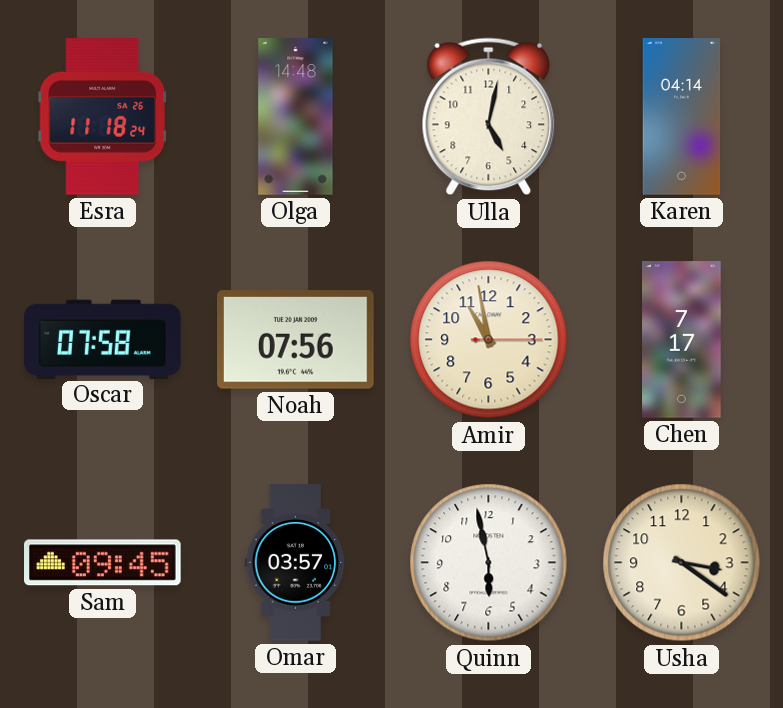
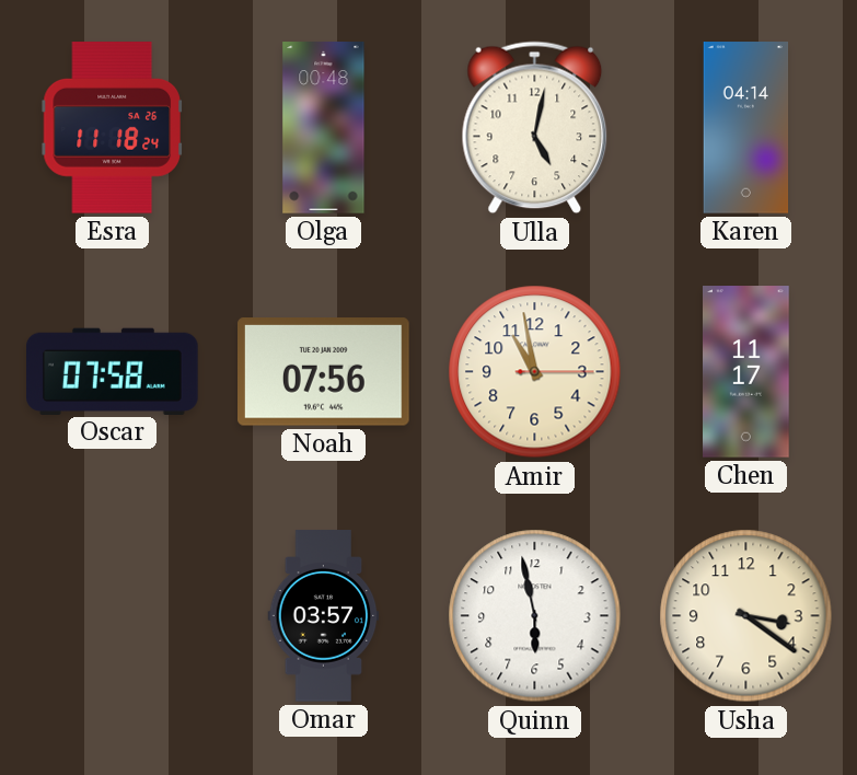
Olga: 14:48 -> 00:48 (324, 128)
Chen: 7:17 -> 11:17 (746, 372)
Sam: 09:45 -> none (103, 563)
